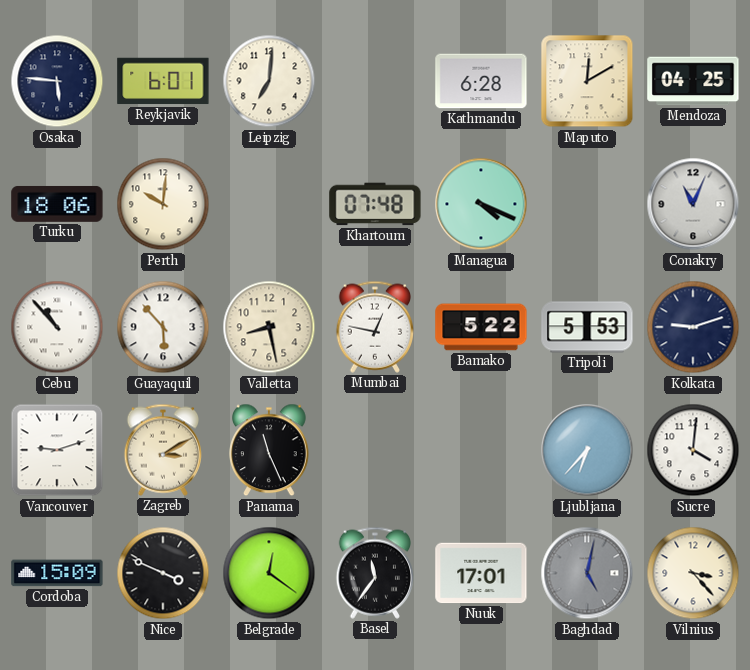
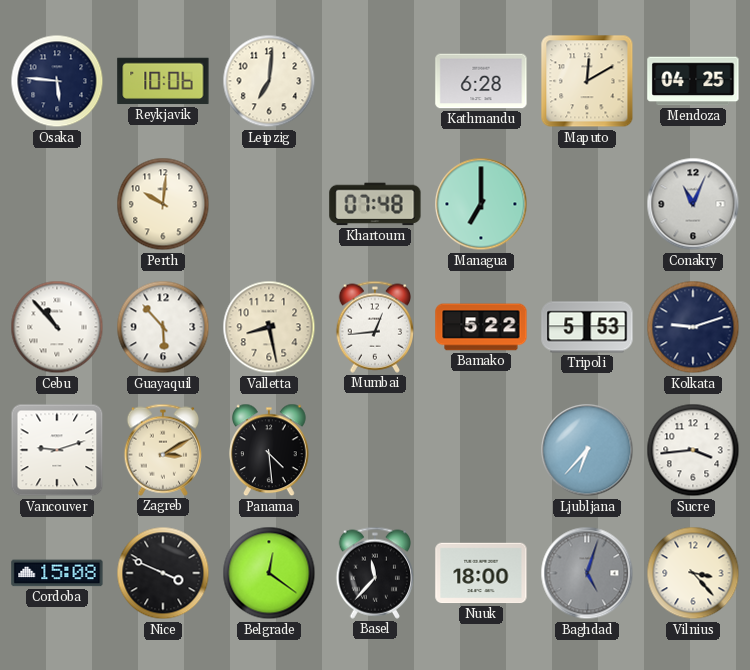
Reykjavik: 6:01 -> 10:06 (163, 81)
Turku: 18:06 -> none (57, 204)
Managua: 4:19 -> 7:00 (481, 204)
Mumbai: 12:47 -> 12:44 (374, 327)
Panama: 11:26 -> 4:29 (270, 450)
Sucre: 4:01 -> 3:44 (693, 450)
Cordoba: 15:09 -> 15:08 (57, 573)
Basel: 11:36 -> 11:37 (374, 573)
Nuuk: 17:01 -> 18:00 (481, 573)
Baghdad: 5:02 -> 5:03 (587, 573)
